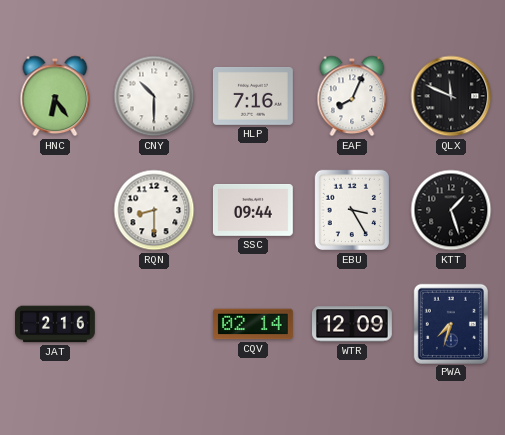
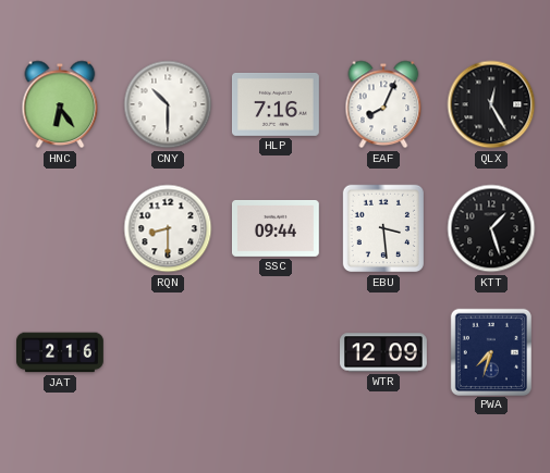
QLX: 11:49 -> 12:25 (491, 104)
EBU: 3:25 -> 3:29 (382, 228)
CQV: 02:14 -> none (253, 324)
